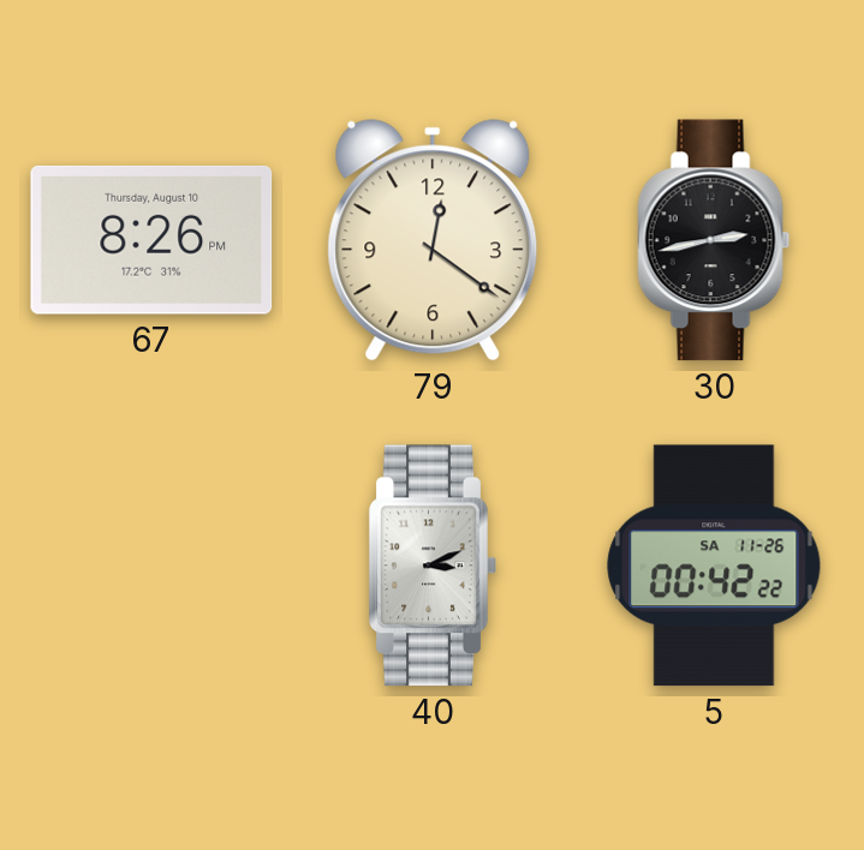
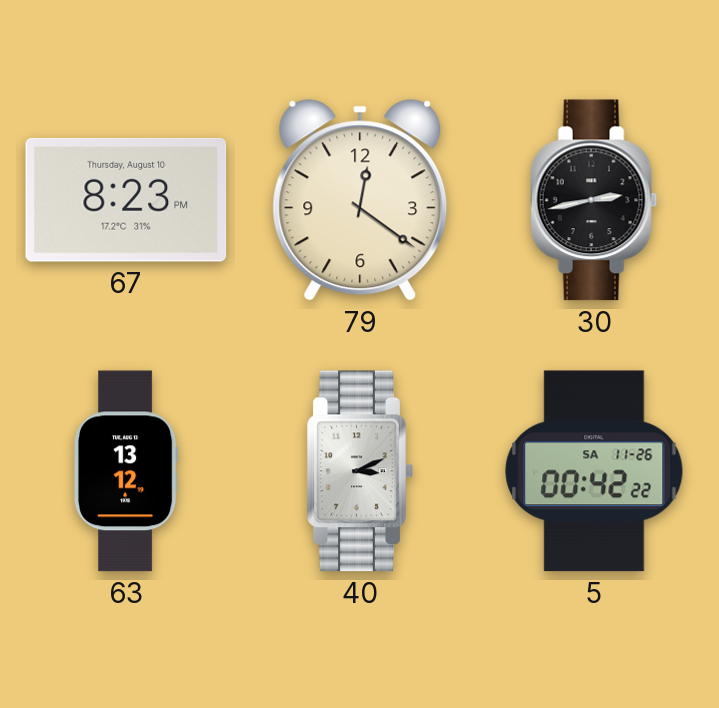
67: 8:26 -> 8:23 (126, 200)
63: none -> 13:12 (127, 471)
